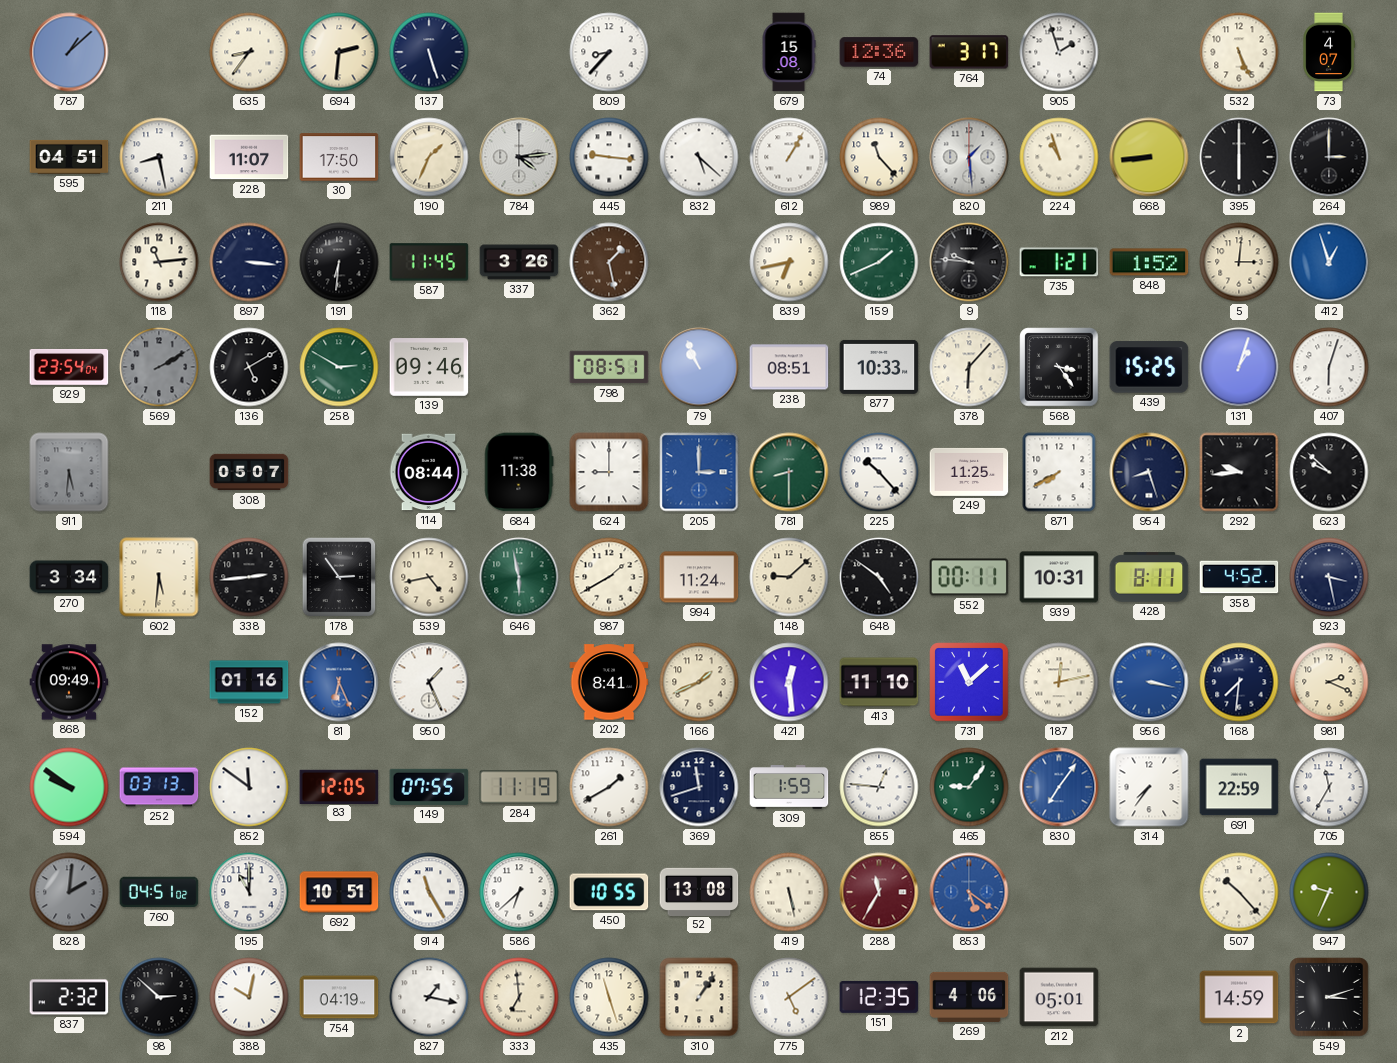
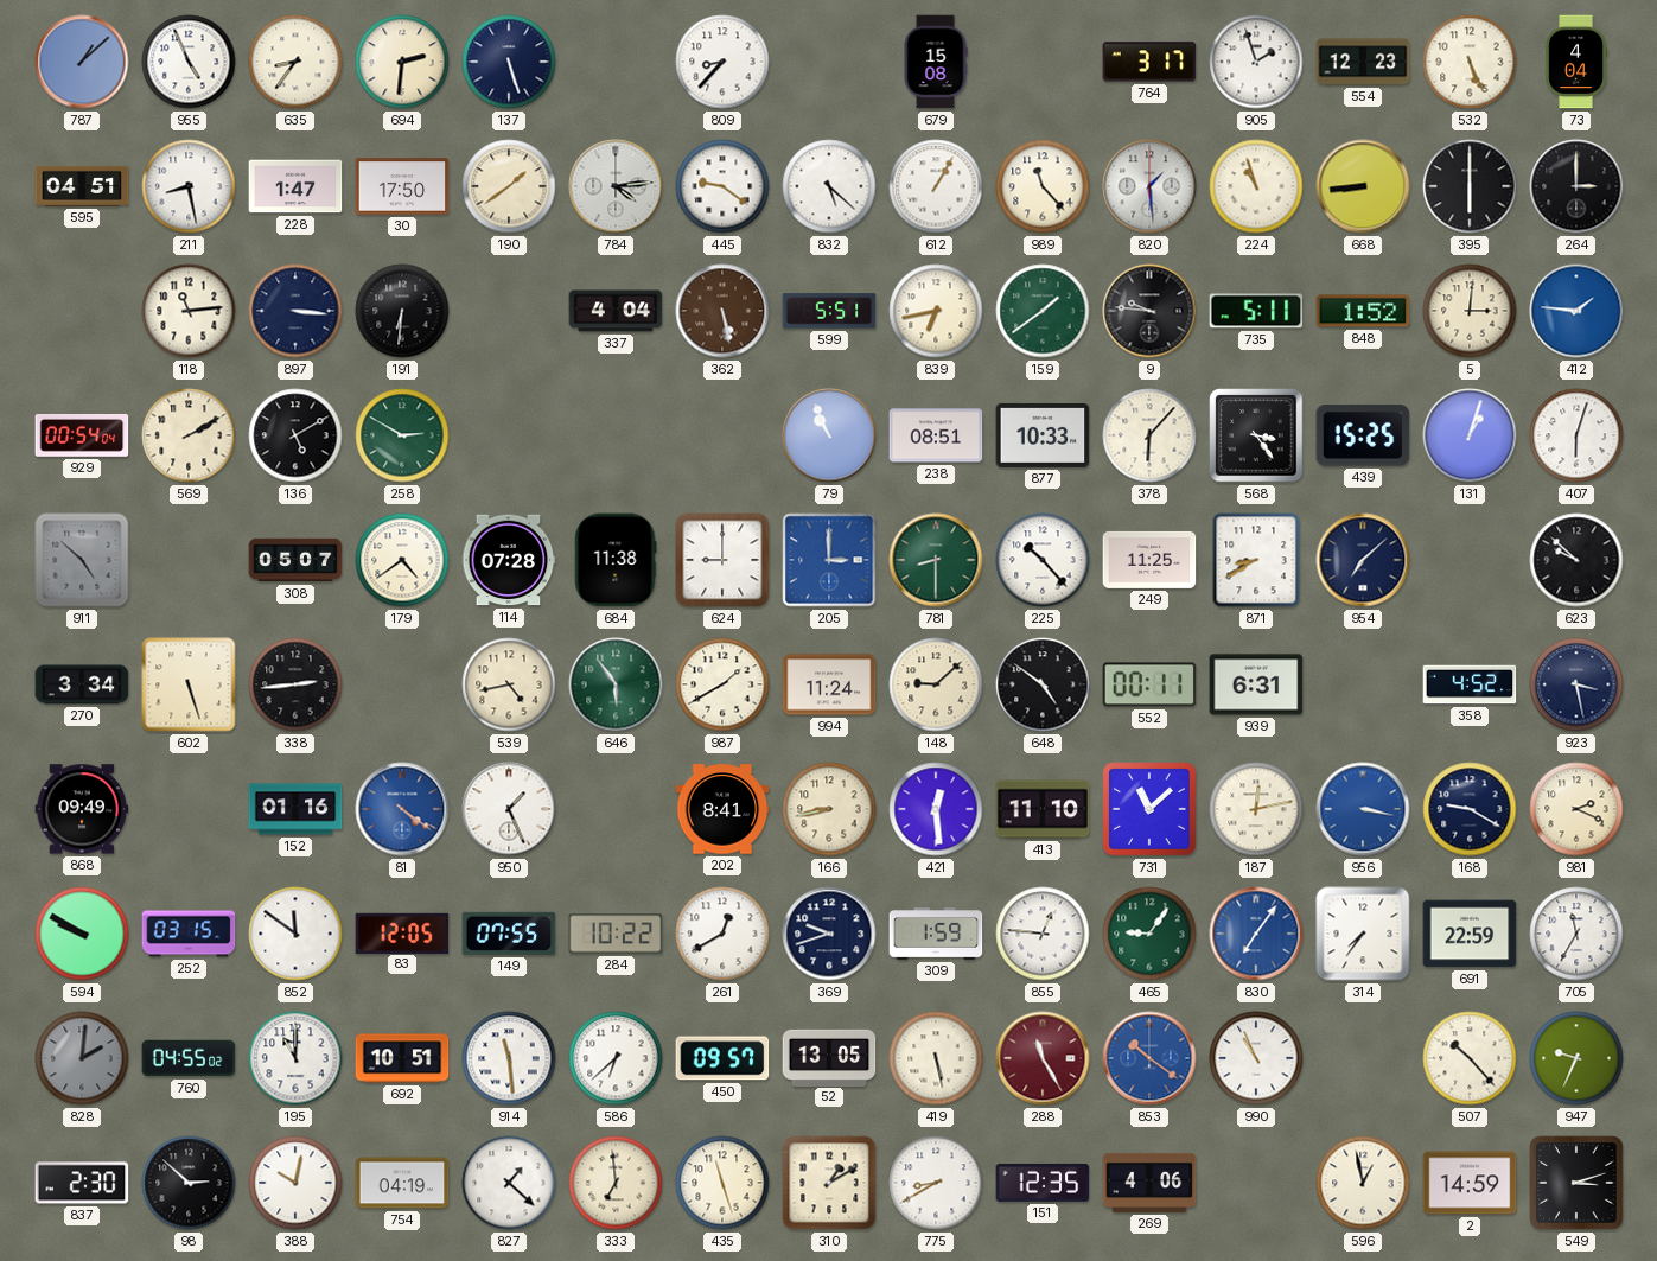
955: none -> 4:56 (189, 62)
74: 12:36 -> none (879, 52)
554: none -> 12:23 (1363, 62)
73: 4:07 -> 4:04 (1576, 62)
228: 11:07 -> 1:47 (295, 186)
190: 1:34 -> 1:39 (509, 186)
445: 9:16 -> 9:21 (722, 186)
587: 11:45 -> none (429, 262)
337: 3:26 -> 4:04 (616, 311)
362: 1:28 -> 5:28 (722, 311)
599: none -> 5:51 (829, 311)
159: 1:41 -> 1:39 (1043, 311)
735: 1:21 -> 5:11 (1256, 311)
412: 12:57 -> 1:46 (1576, 311)
929: 23:54 -> 00:54 (82, 437)
569 dial: grey -> cream (189, 435)
139: 09:46 -> none (429, 367)
798: 08:51 -> none (609, 367)
911: 5:31 -> 4:52 (82, 560)
179: none -> 4:39 (402, 560)
114: 08:44 -> 07:28 (509, 560)
871: 7:40 -> 8:40 (1256, 560)
954: 8:27 -> 7:08 (1363, 560)
292: 9:44 -> none (1239, 472)
602: 5:31 -> 5:27 (189, 684)
178: 2:54 -> none (339, 577)
646: 5:58 -> 5:54 (616, 684)
939: 10:31 -> 6:31 (1256, 684)
428: 8:11 -> none (1149, 577)
81: 6:26 -> 4:21 (402, 809)
166: 1:41 -> 8:43 (829, 809)
168: 7:31 -> 9:20 (1470, 809)
594: 9:51 -> 9:50 (82, 934)
252: 03:13 -> 03:15 (189, 934)
284: 11:19 -> 10:22 (616, 934)
261: 1:40 -> 12:40 (722, 934)
369: 11:42 -> 9:42 (829, 934)
760: 04:51 -> 04:55 (189, 1058)
914: 11:25 -> 11:29 (509, 1058)
450: 10:55 -> 09:57 (722, 1058)
52: 13:08 -> 13:05 (829, 1057)
288: 11:35 -> 11:25 (1043, 1058)
853: 5:21 -> 10:21 (1149, 1058)
990: none -> 10:56 (1256, 1058)
837: 2:32 -> 2:30 (82, 1183)
827: 1:17 -> 1:22 (509, 1183)
310: 1:06 -> 1:10 (829, 1183)
775: 5:09 -> 8:40 (936, 1183)
212: 05:01 -> none (1059, 997)
596: none -> 12:58 (1363, 1183)
